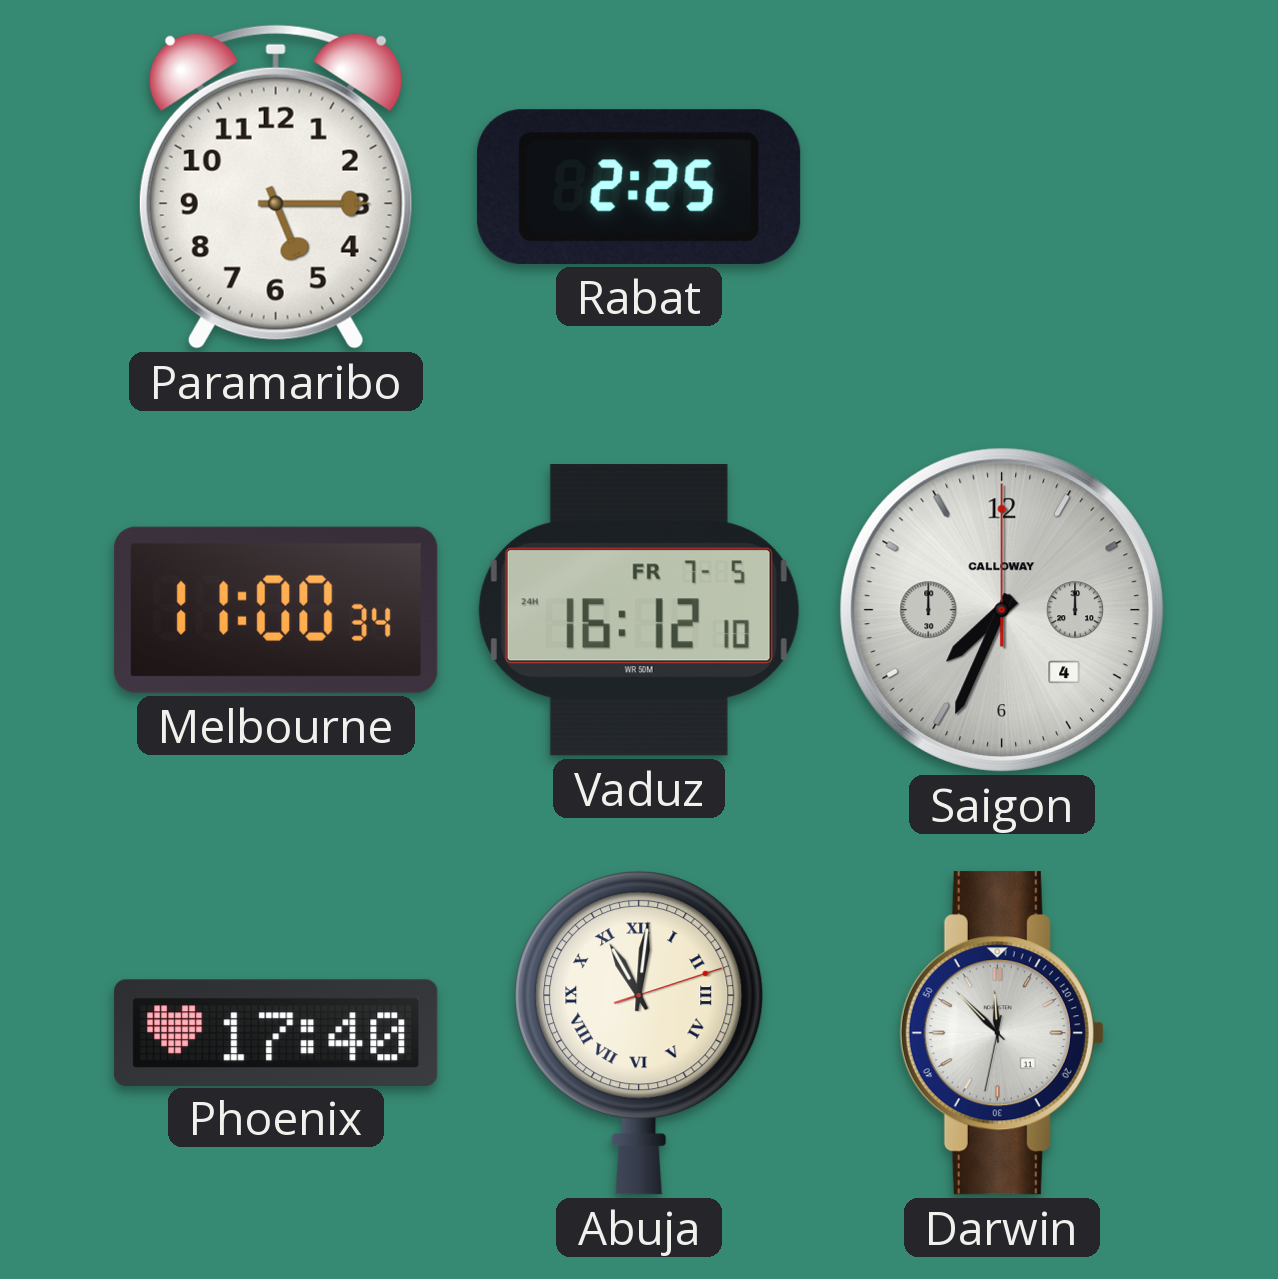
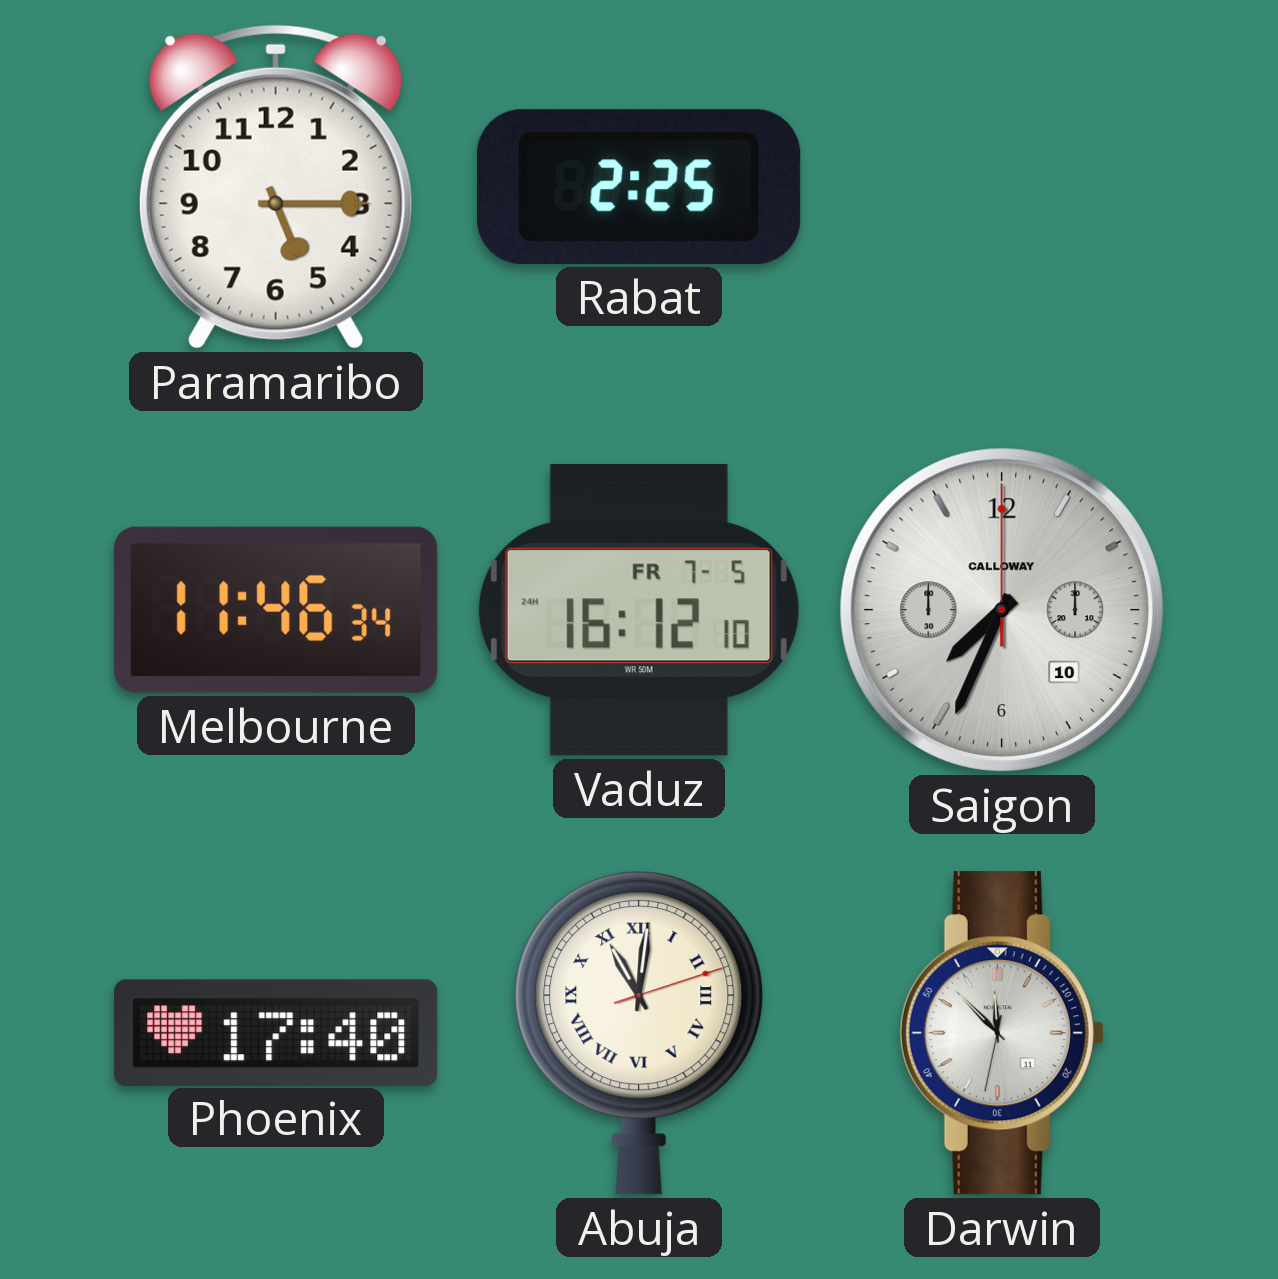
Melbourne: 11:00 -> 11:46 (276, 610)
Saigon date: 4 -> 10 (1002, 610)
